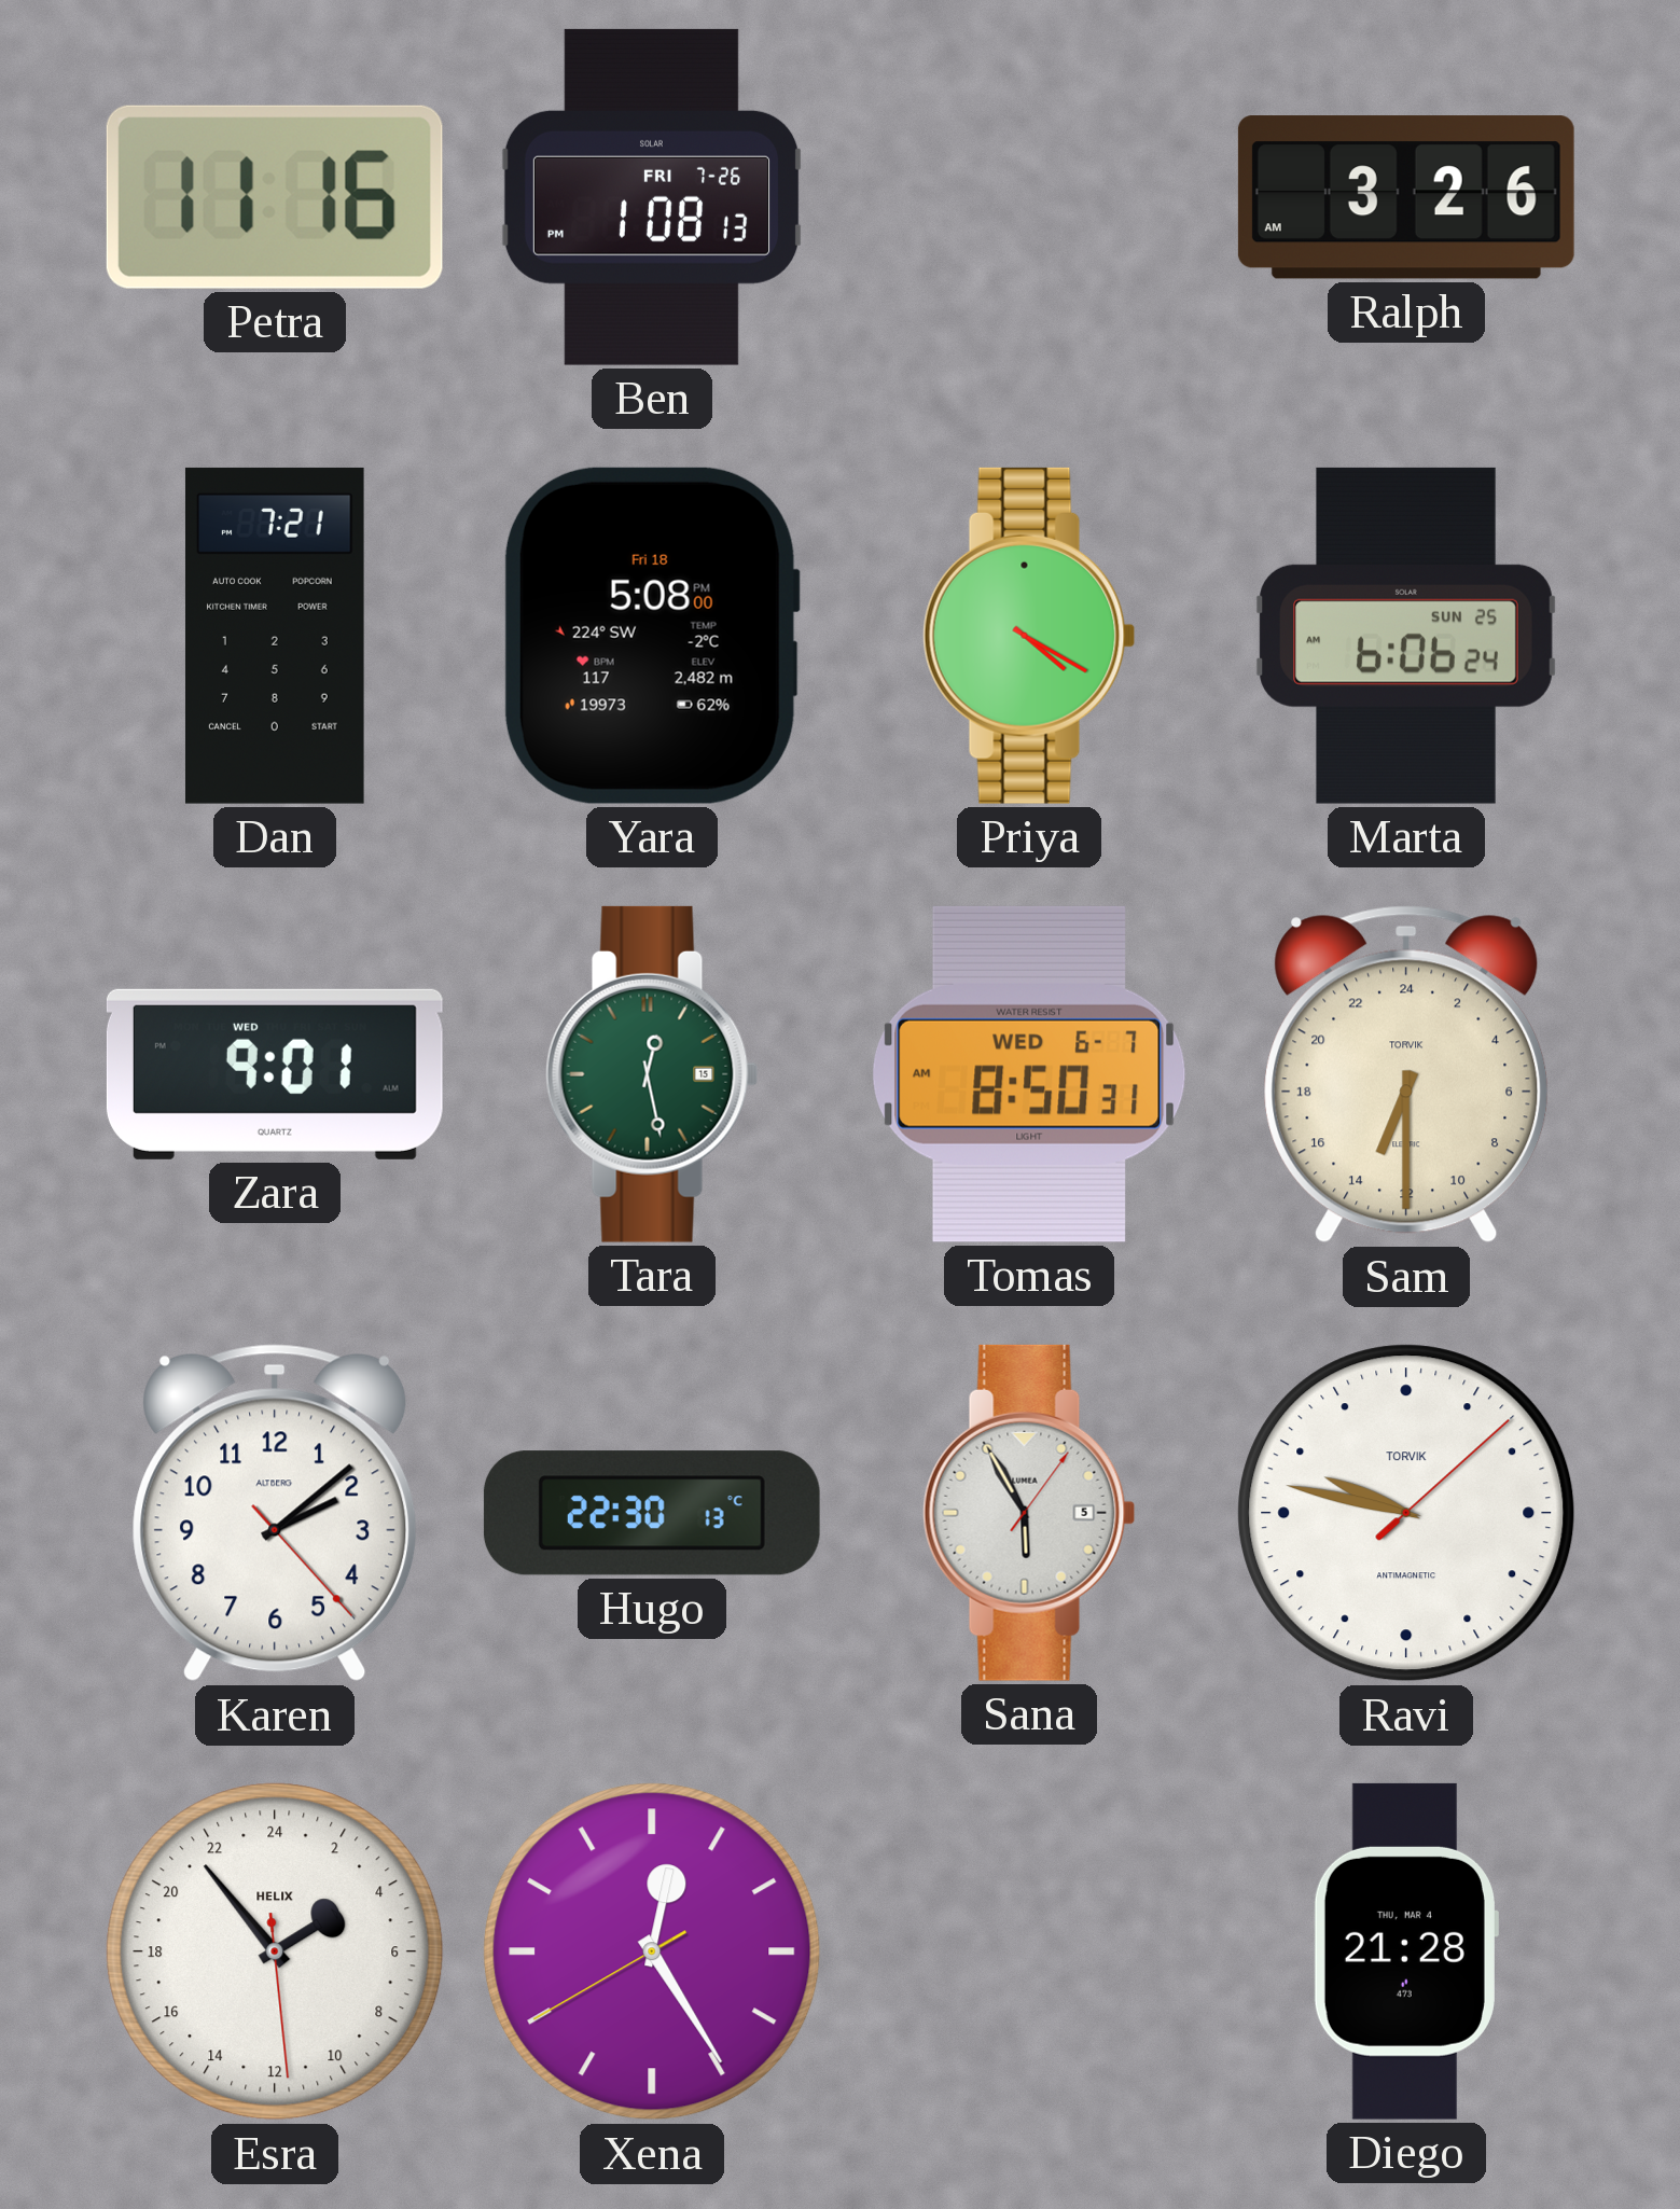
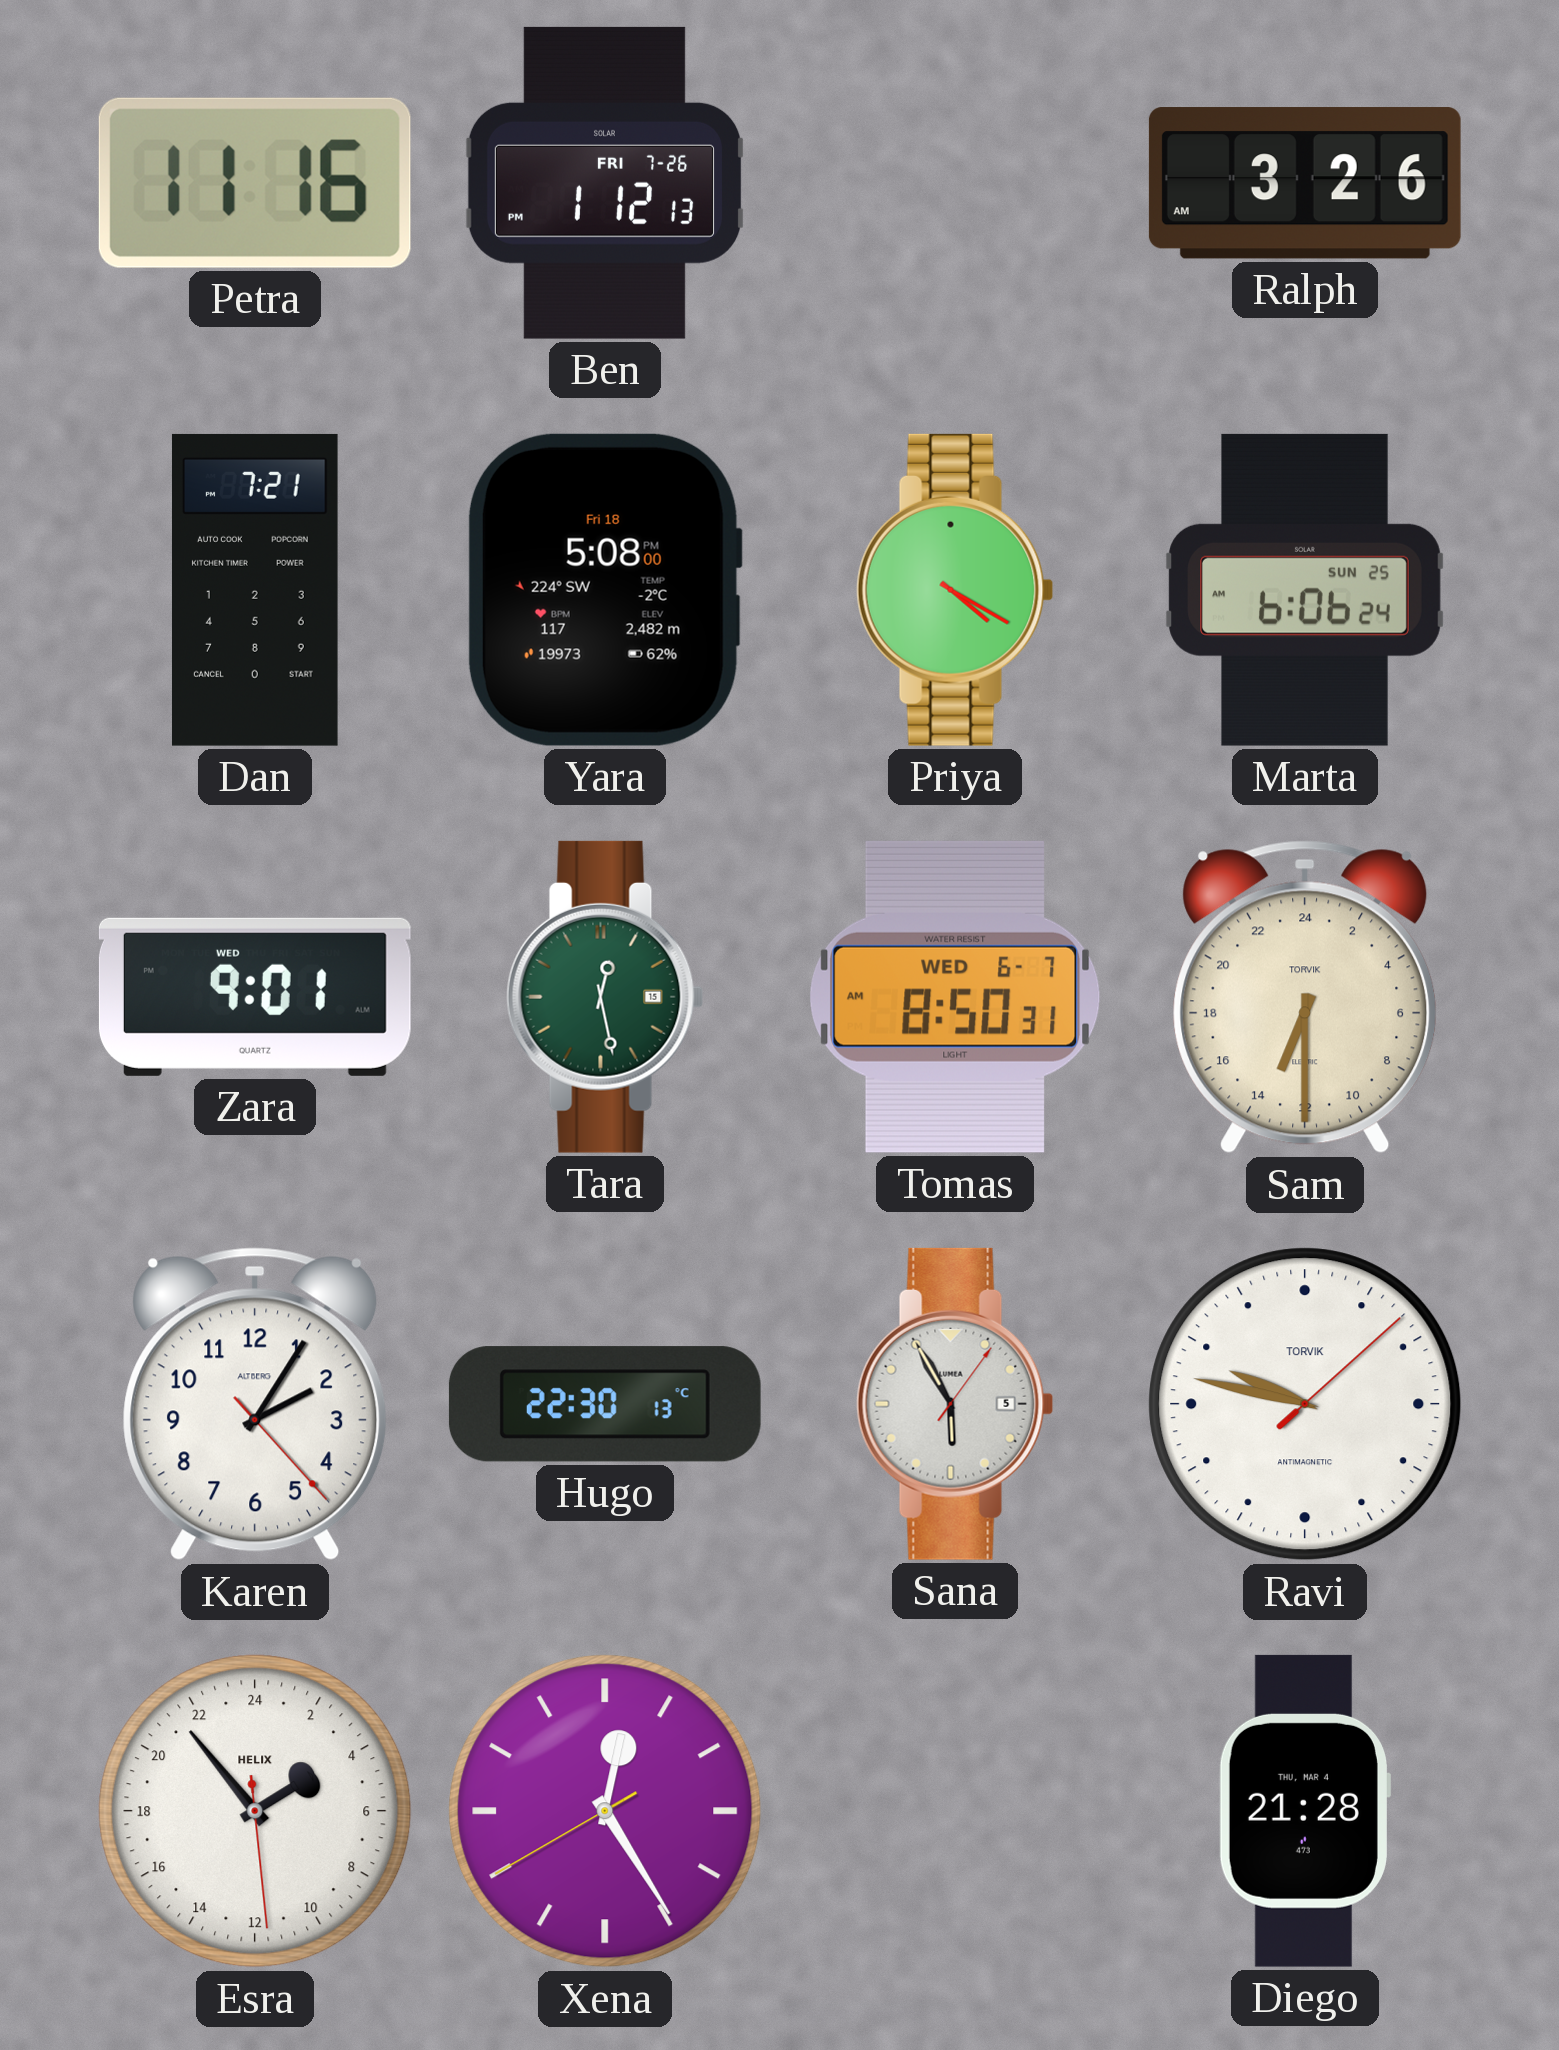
Ben: 1:08 -> 1:12 (605, 183)
Karen: 2:08 -> 2:05 (255, 1404)
